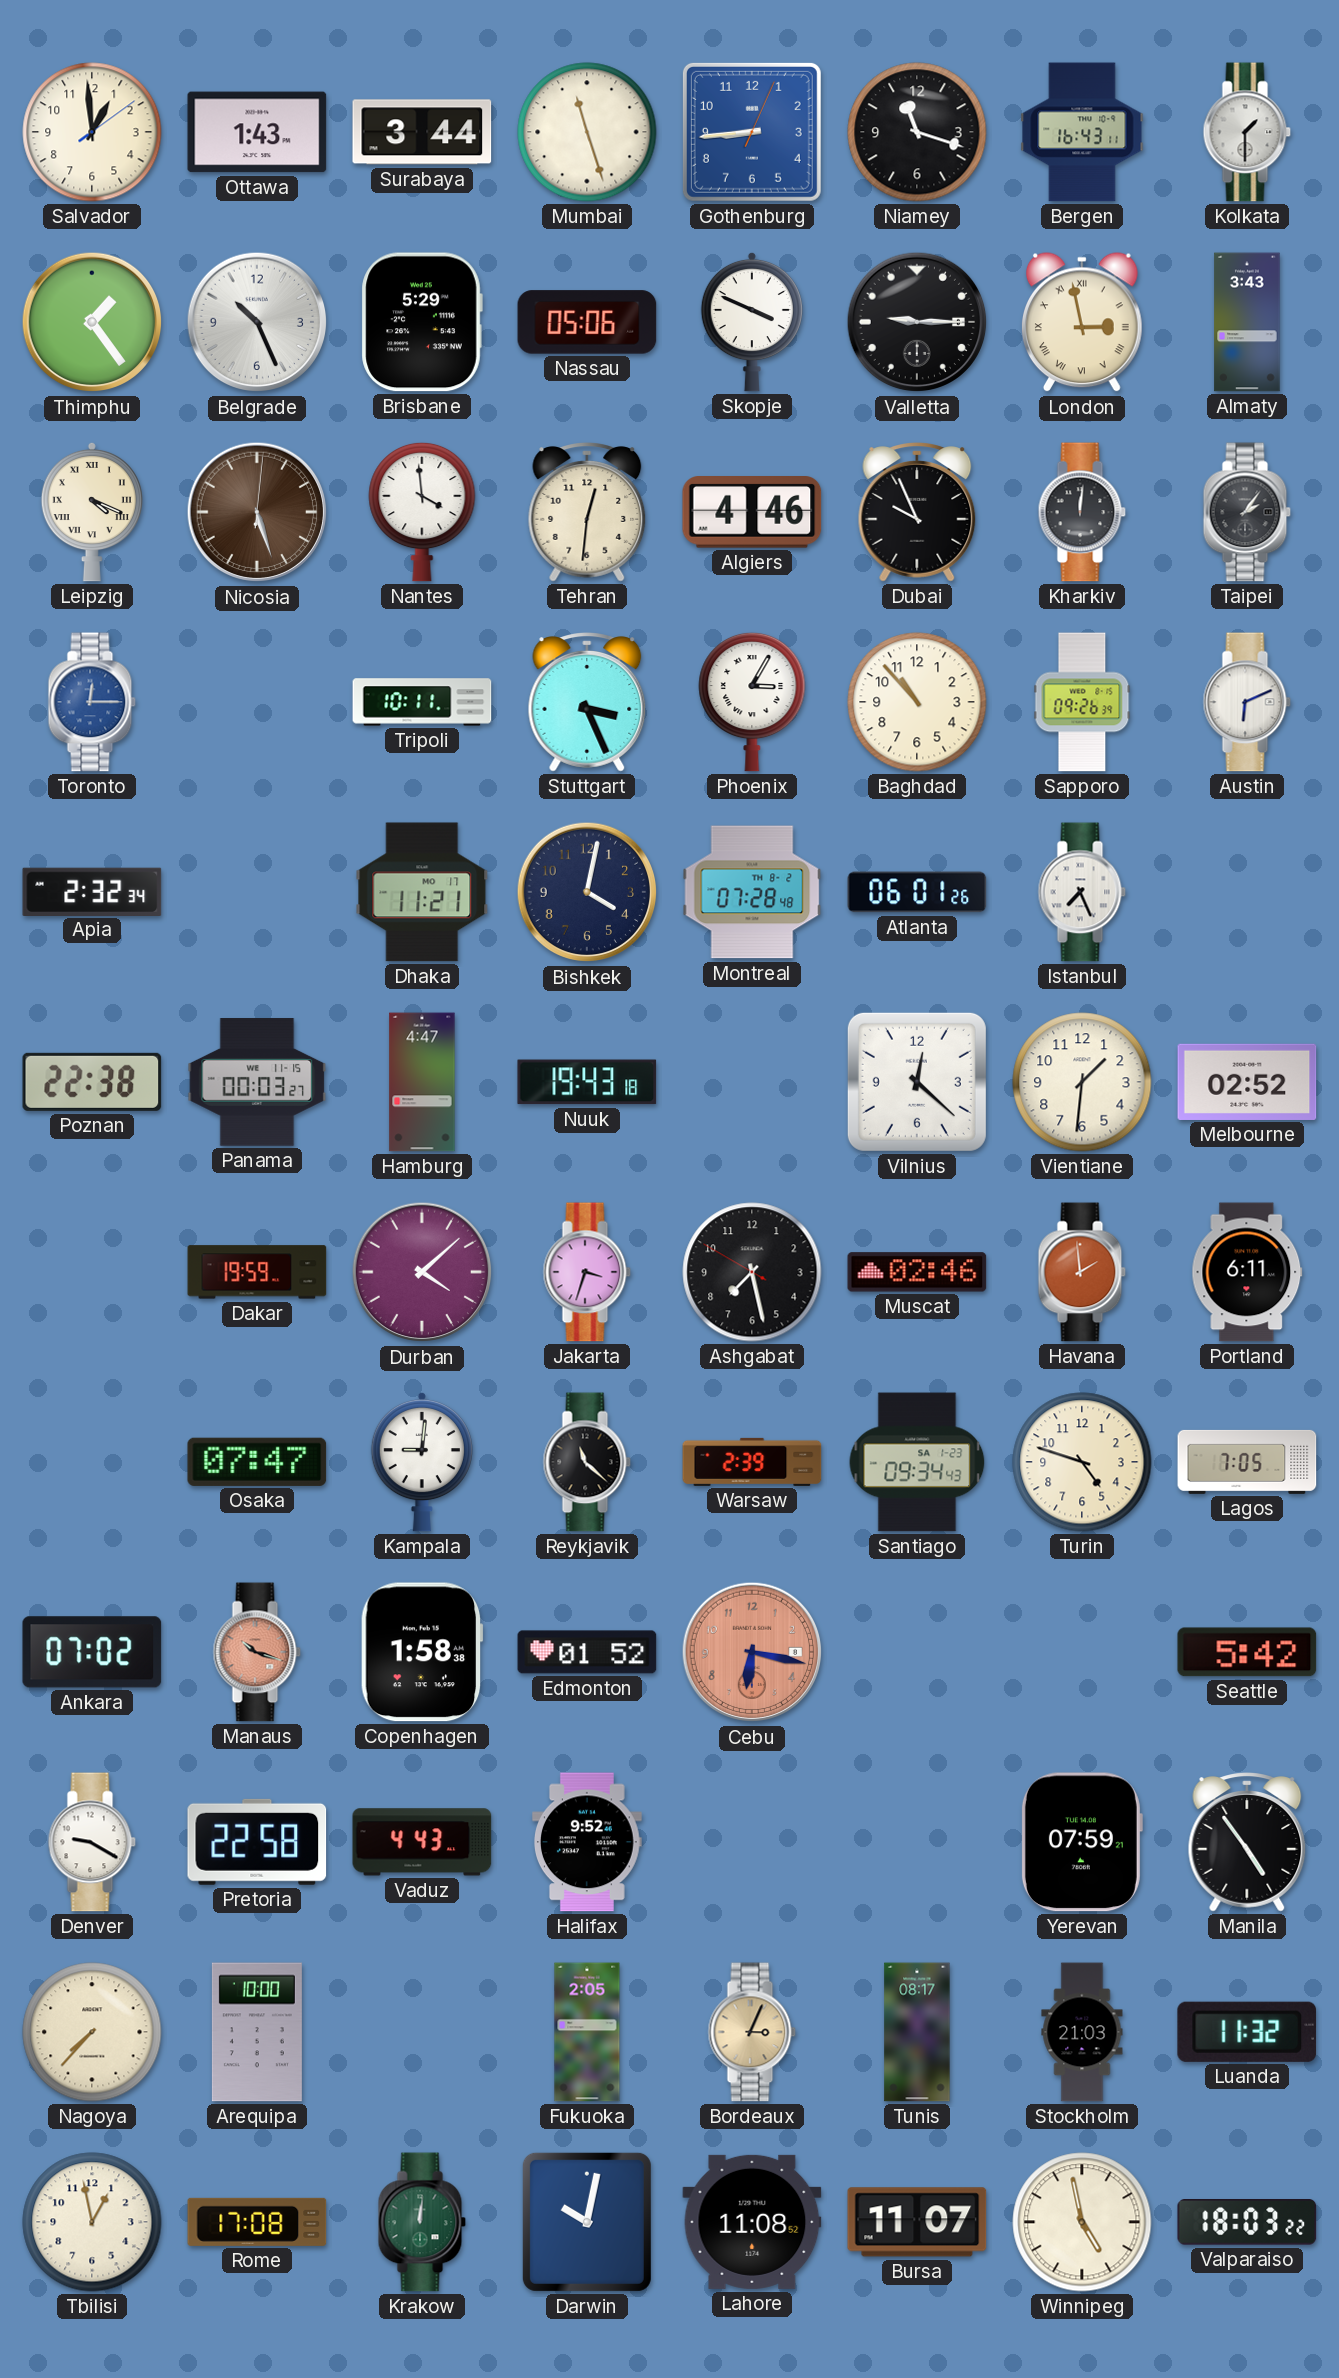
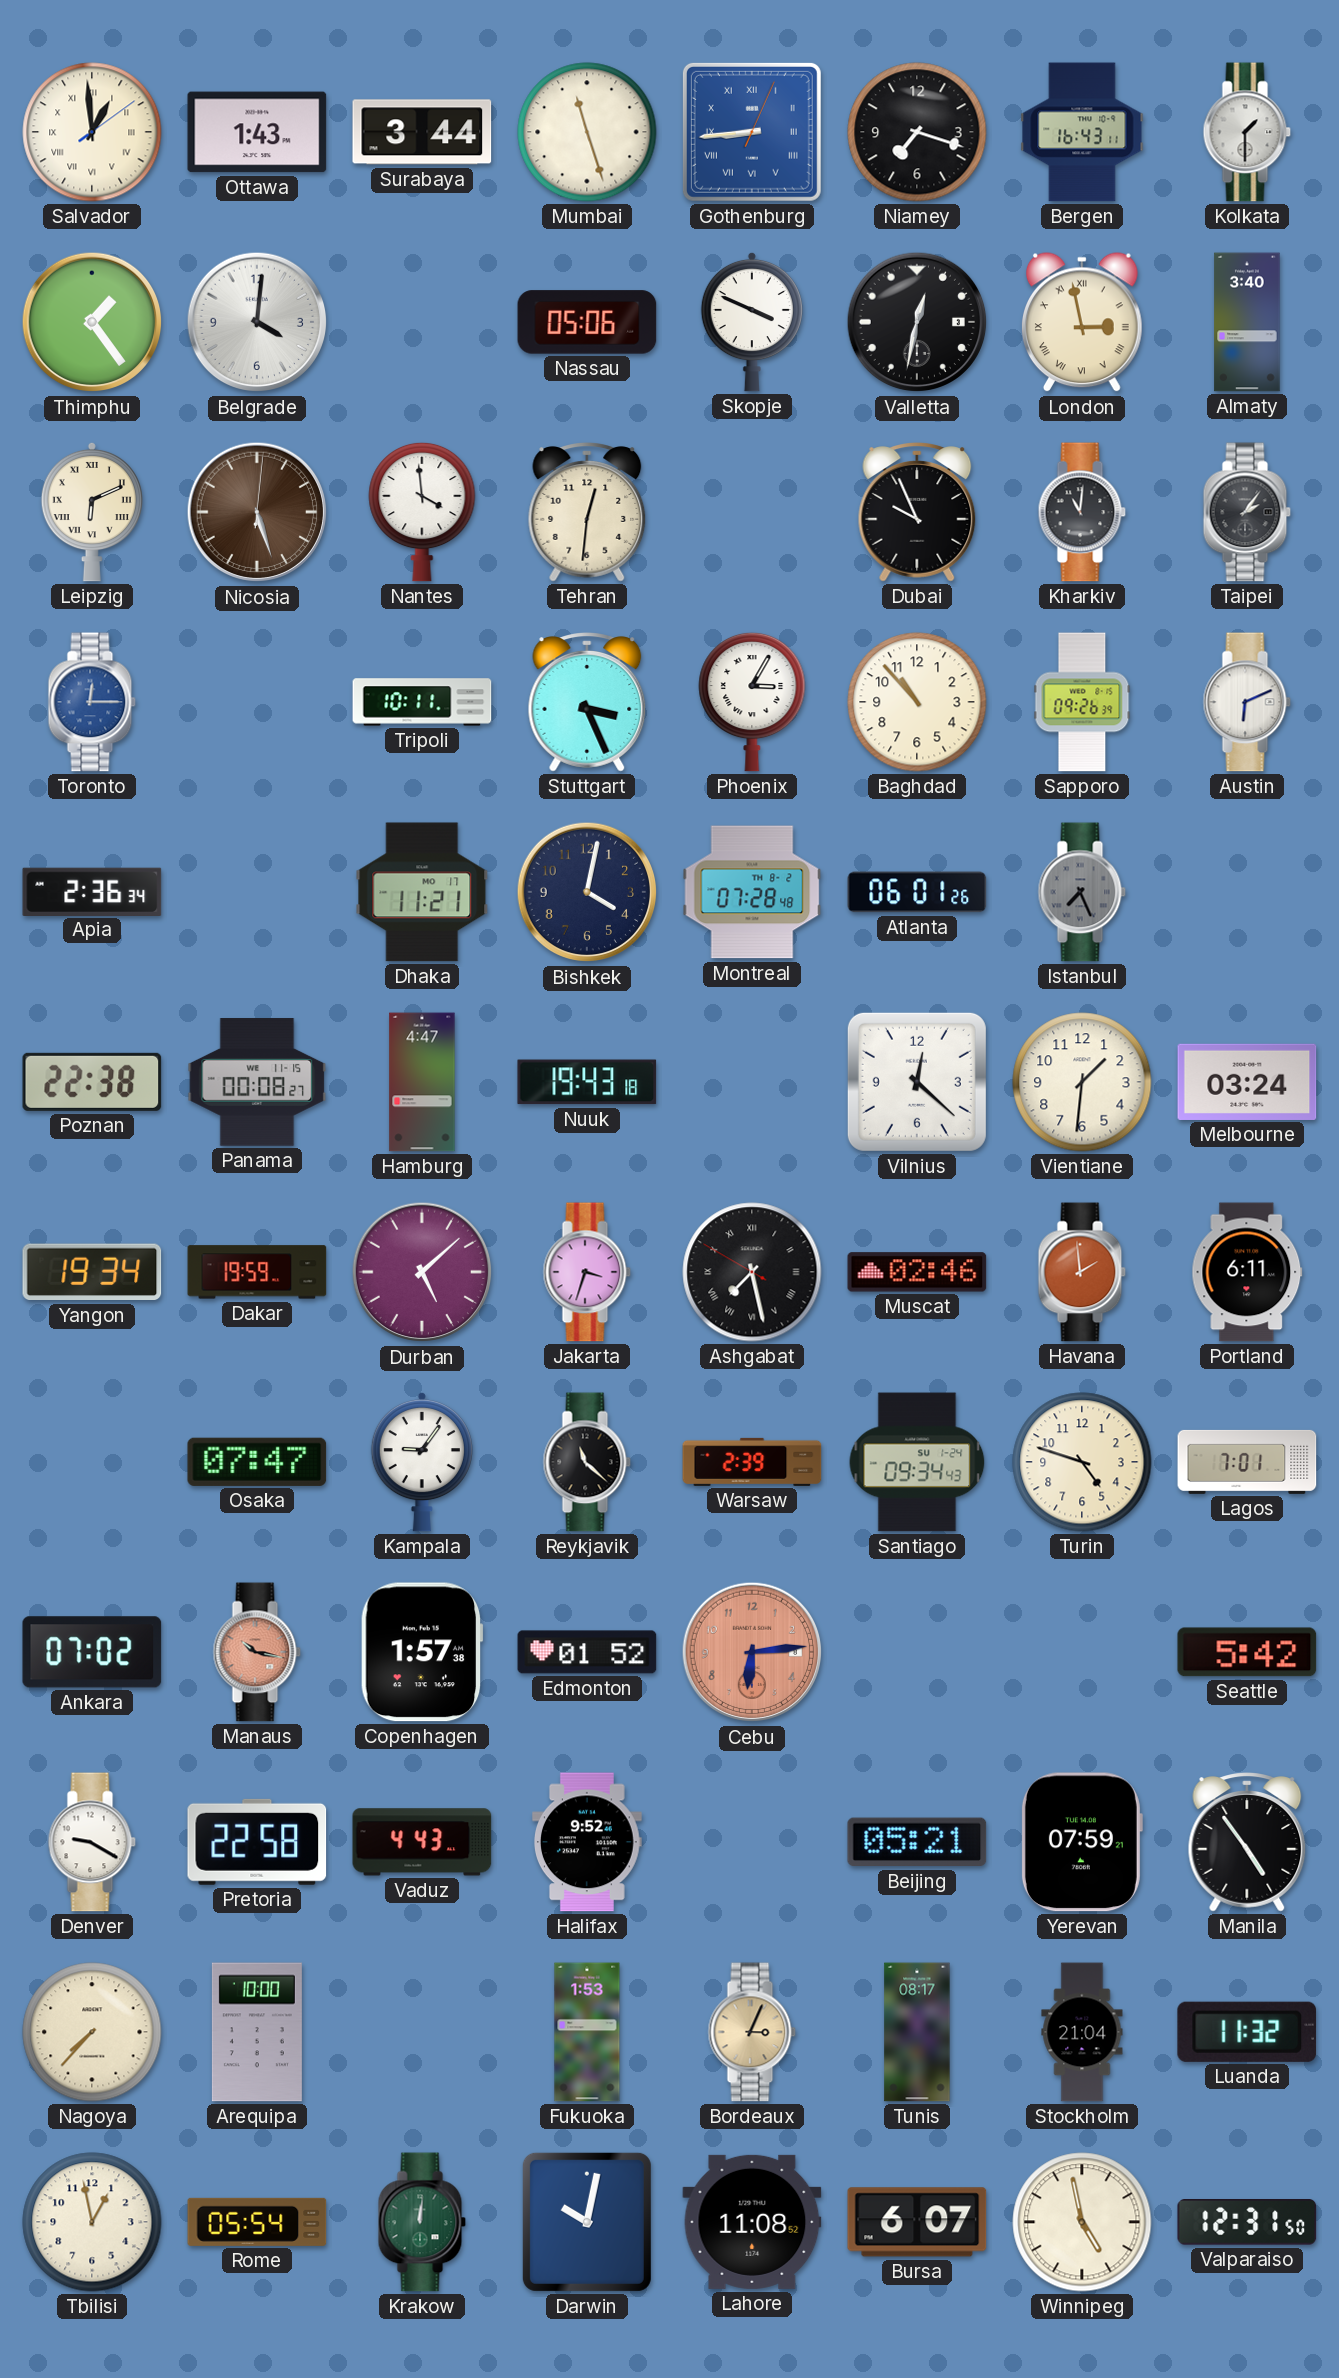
Salvador numerals: Arabic -> Roman (92, 132)
Gothenburg numerals: Arabic -> Roman (752, 132)
Niamey: 11:18 -> 7:18 (917, 132)
Belgrade: 10:26 -> 4:01 (257, 322)
Brisbane: 5:29 -> none (422, 322)
Valletta: 9:15 -> 12:32 (917, 322)
Almaty: 3:43 -> 3:40 (1247, 322)
Leipzig: 4:19 -> 6:11 (92, 512)
Algiers: 4:46 -> none (752, 512)
Kharkiv: 12:01 -> 11:01 (1082, 512)
Apia: 2:32 -> 2:36 (92, 891)
Istanbul dial: white -> grey (1082, 892)
Panama: 00:03 -> 00:08 (257, 1082)
Melbourne: 02:52 -> 03:24 (1247, 1082)
Yangon: none -> 19:34 (92, 1272)
Durban: 4:08 -> 5:08 (422, 1272)
Ashgabat numerals: Arabic -> Roman (752, 1272)
Kampala: 9:01 -> 9:06 (422, 1462)
Santiago date: SA 1-23 -> SU 1-24 (917, 1462)
Lagos: 7:05 -> 7:01 (1247, 1462)
Manaus: 10:18 -> 10:17 (257, 1652)
Copenhagen: 1:58 -> 1:57 (422, 1652)
Cebu: 6:17 -> 6:14 (752, 1652)
Beijing: none -> 05:21 (917, 1842)
Fukuoka: 2:05 -> 1:53 (587, 2032)
Stockholm: 21:03 -> 21:04 (1082, 2032)
Rome: 17:08 -> 05:54 (257, 2222)
Bursa: 11:07 -> 6:07 (917, 2222)
Valparaiso: 18:03 -> 12:31 (1247, 2222)
